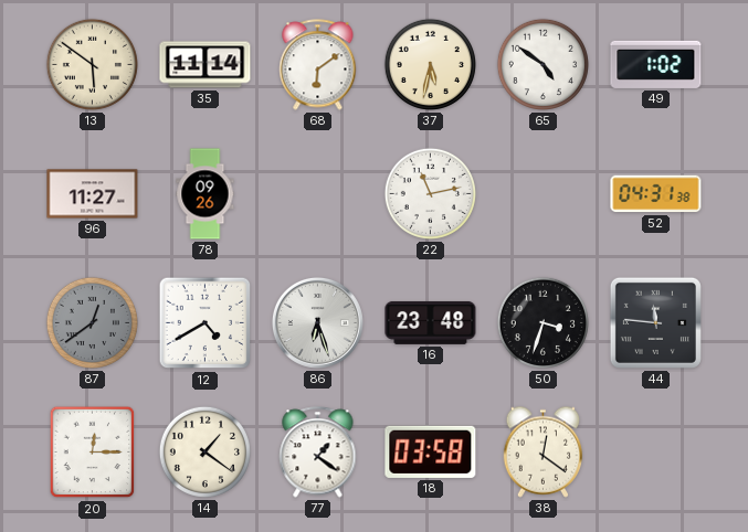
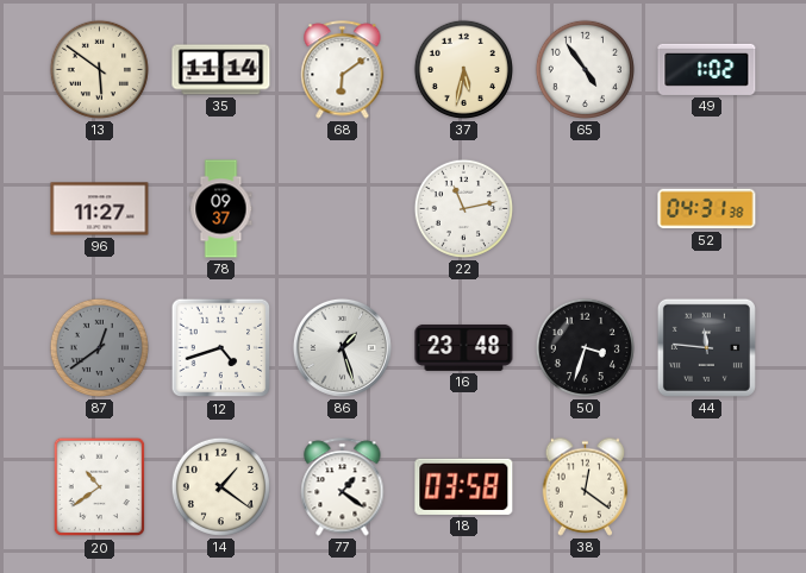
65: 4:51 -> 4:54 (585, 69)
78: 09:26 -> 09:37 (221, 209)
12: 4:40 -> 4:42 (221, 348)
86: 6:27 -> 1:27 (342, 347)
20: 12:15 -> 10:39 (100, 487)
